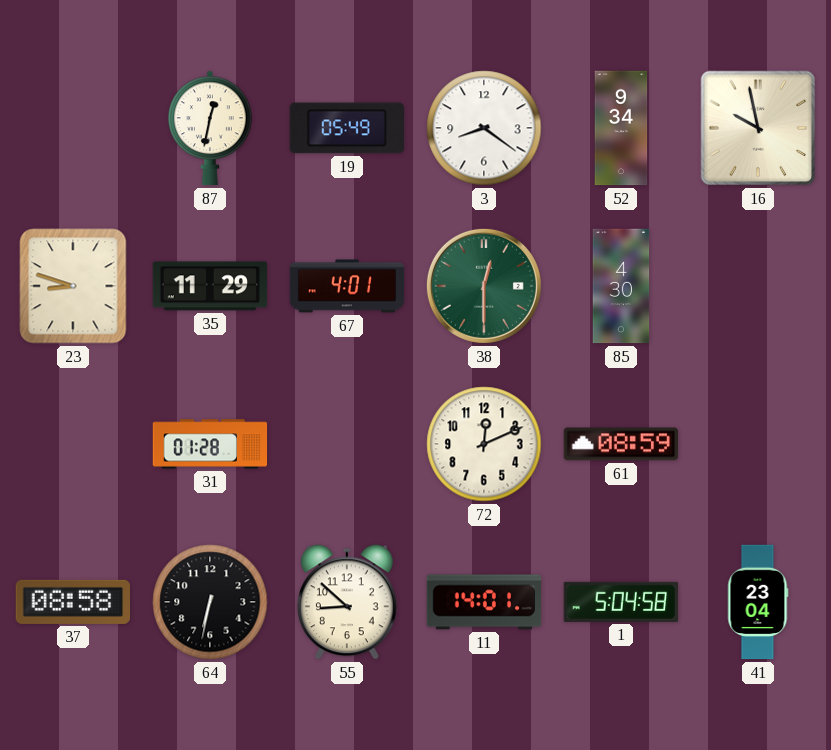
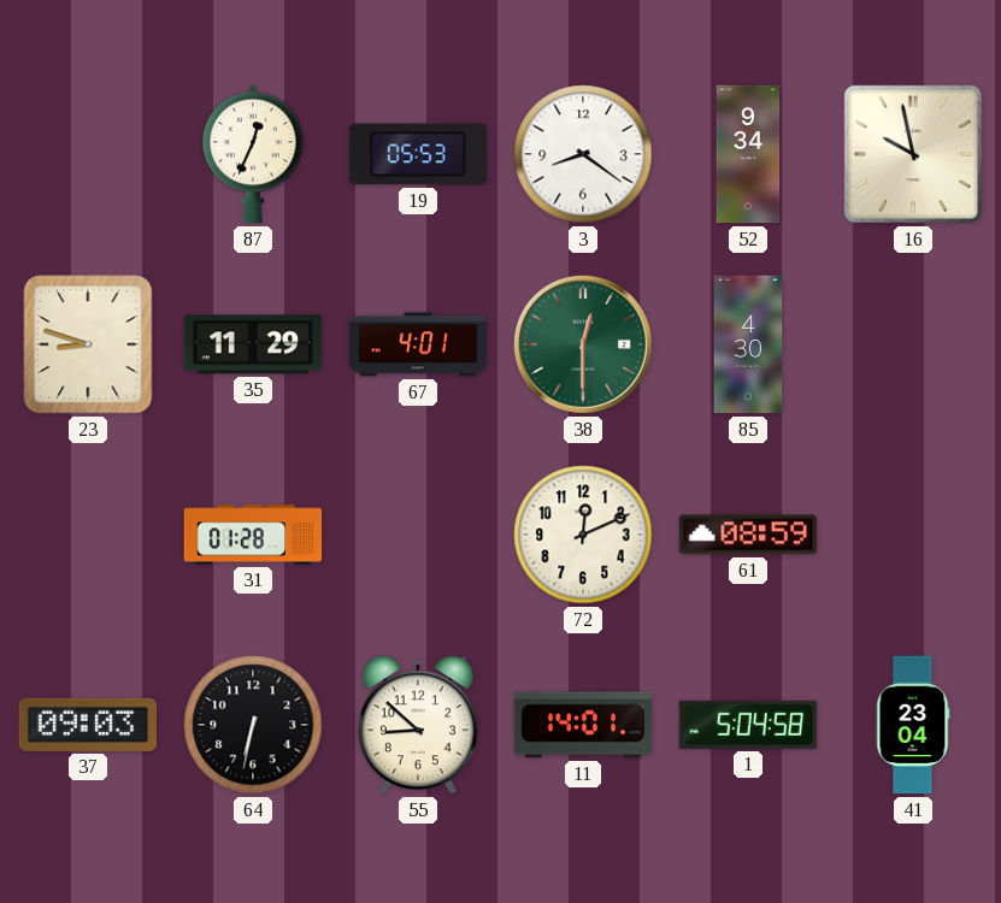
87: 12:32 -> 12:34 (254, 154)
19: 05:49 -> 05:53 (417, 154)
37: 08:58 -> 09:03 (87, 725)
